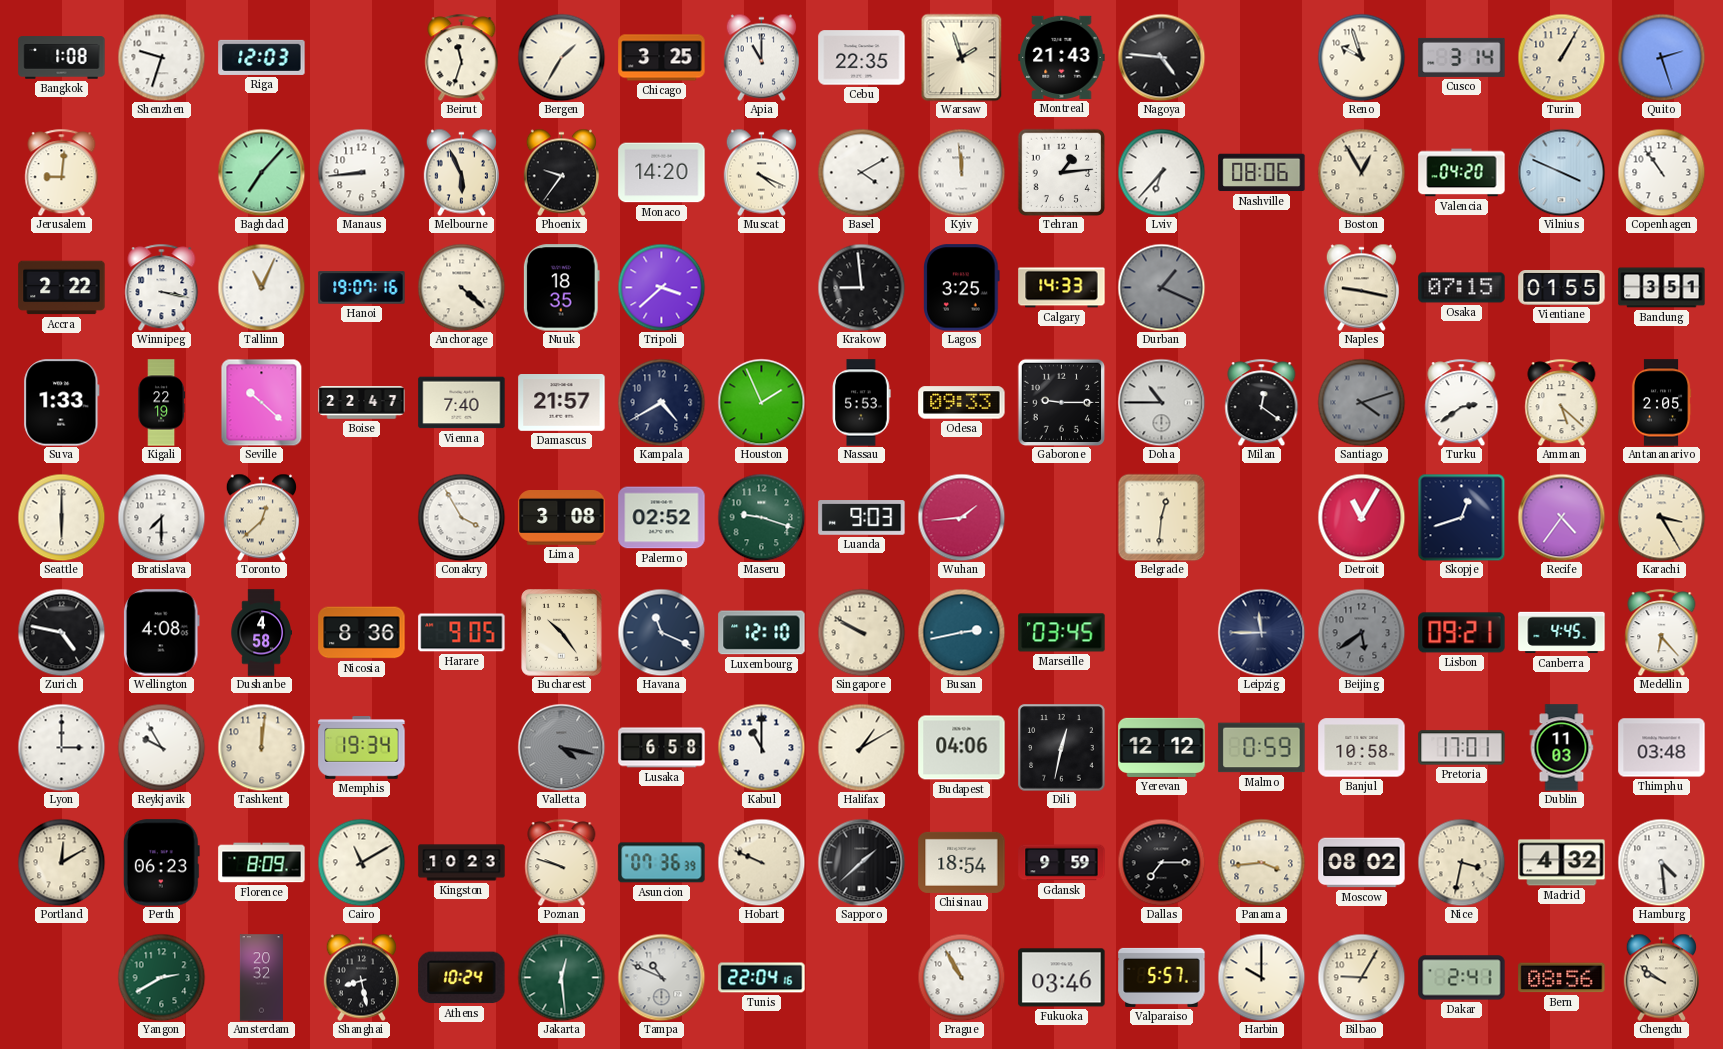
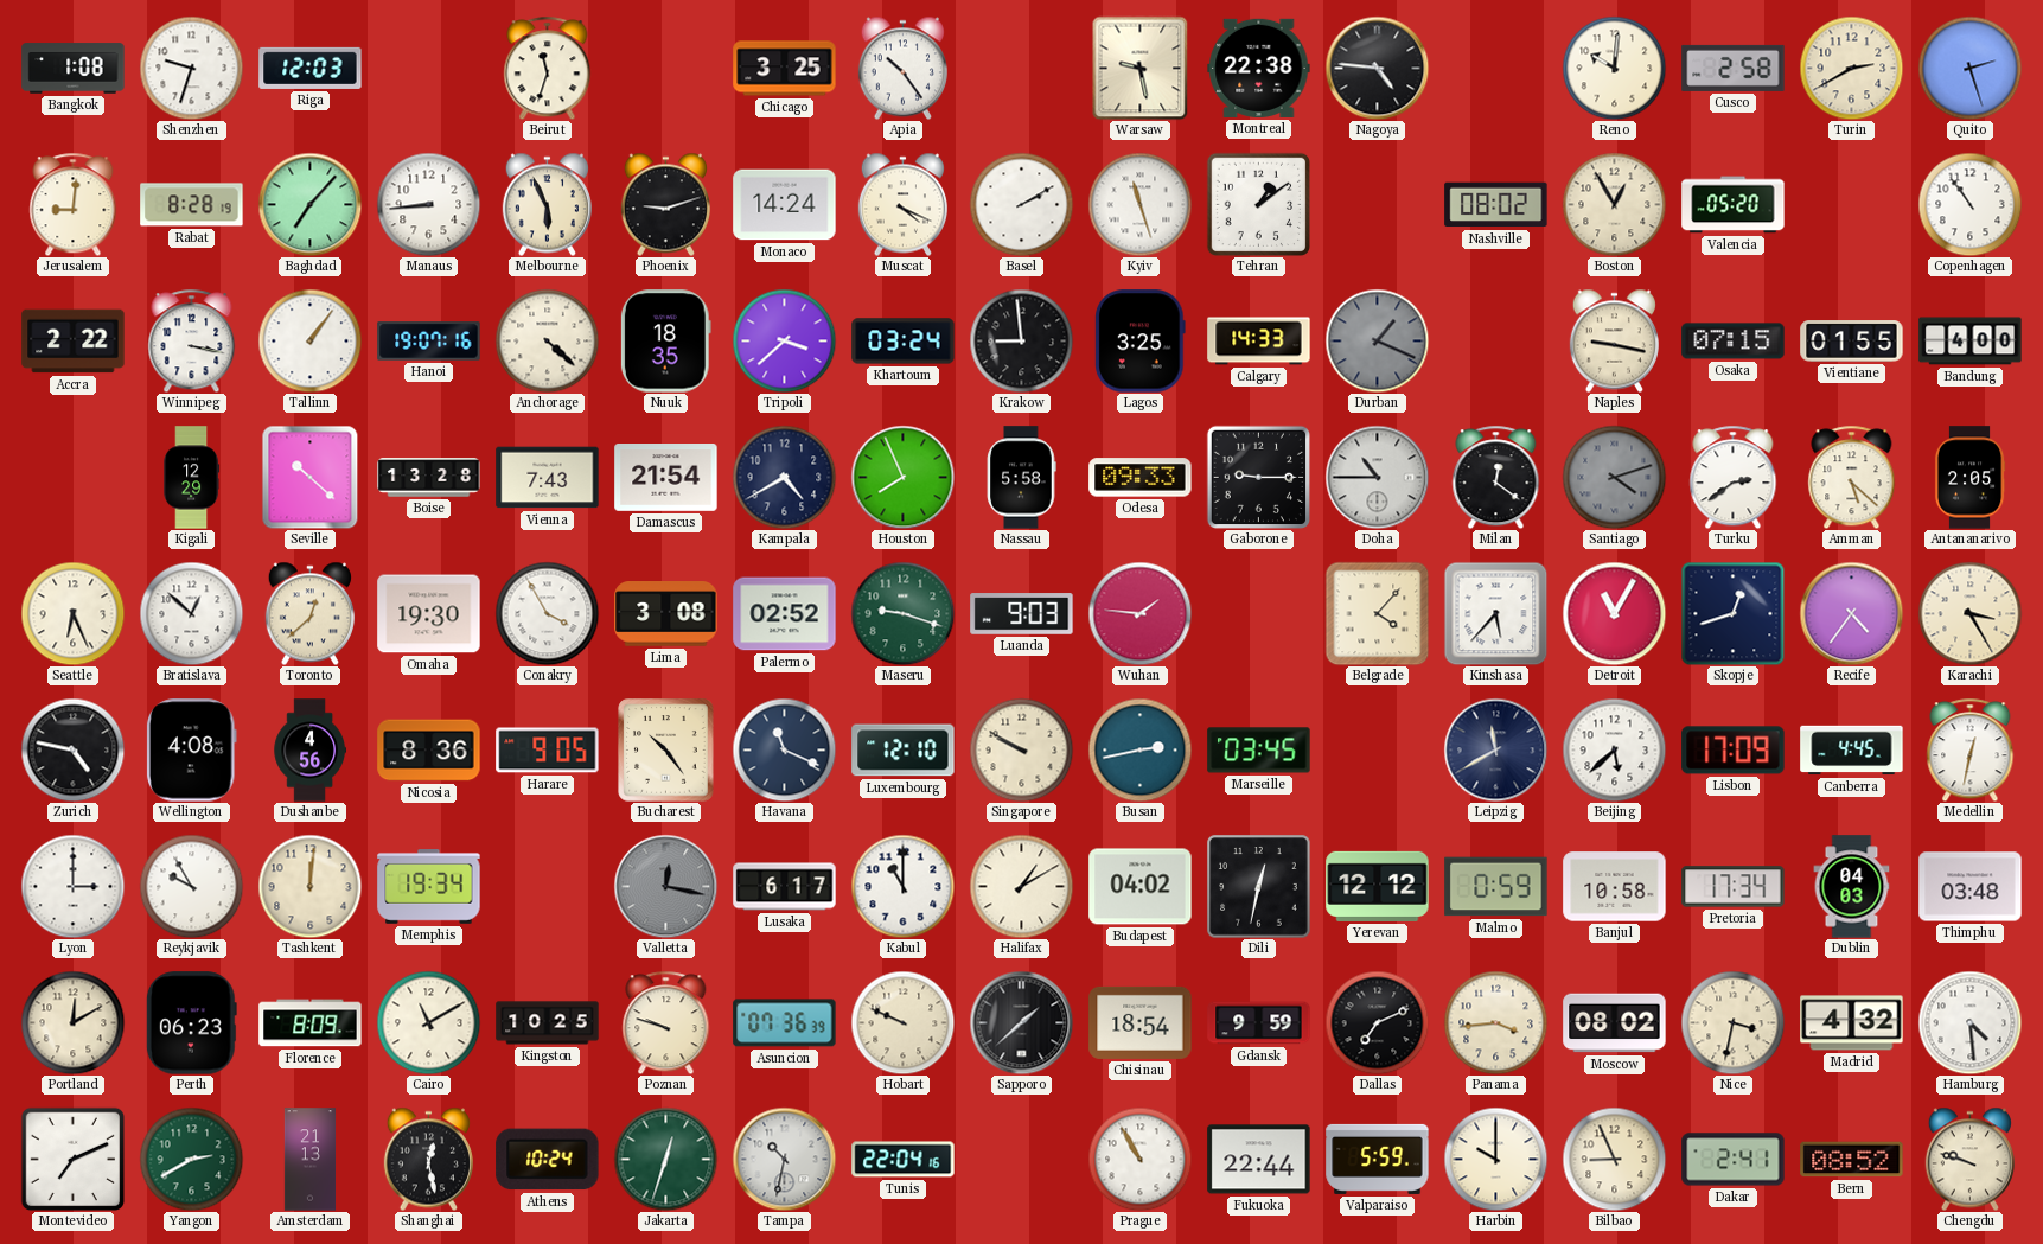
Bergen: 1:35 -> none (561, 57)
Apia: 11:00 -> 10:24 (902, 68)
Cebu: 22:35 -> none (862, 58)
Warsaw: 1:57 -> 9:28 (1141, 68)
Montreal: 21:43 -> 22:38 (1259, 68)
Reno: 9:57 -> 10:01 (1614, 68)
Cusco: 3:14 -> 2:58 (1734, 68)
Turin: 1:05 -> 2:40 (1851, 68)
Rabat: none -> 8:28 (192, 205)
Phoenix: 9:36 -> 9:12 (665, 204)
Monaco: 14:20 -> 14:24 (785, 205)
Basel: 4:10 -> 2:10 (1021, 204)
Kyiv: 11:59 -> 11:27 (1139, 204)
Tehran: 1:14 -> 1:09 (1258, 204)
Lviv: 6:37 -> none (1161, 172)
Nashville: 08:06 -> 08:02 (1496, 205)
Valencia: 04:20 -> 05:20 (1734, 205)
Vilnius: 3:49 -> none (1561, 172)
Tallinn: 11:04 -> 1:06 (309, 340)
Khartoum: none -> 03:24 (904, 342)
Bandung: 3:51 -> 4:00 (1971, 342)
Suva: 1:33 -> none (62, 403)
Kigali: 22:19 -> 12:29 (192, 478)
Boise: 22:47 -> 13:28 (429, 478)
Vienna: 7:40 -> 7:43 (548, 478)
Damascus: 21:57 -> 21:54 (666, 478)
Houston: 1:56 -> 7:56 (902, 477)
Nassau: 5:53 -> 5:58 (1022, 478)
Seattle: 6:00 -> 6:26 (72, 613)
Bratislava: 7:30 -> 12:52 (191, 613)
Omaha: none -> 19:30 (429, 614)
Wuhan: 1:44 -> 1:46 (1139, 613)
Belgrade: 12:31 -> 4:07 (1377, 613)
Kinshasa: none -> 5:37 (1495, 613)
Dushanbe: 4:58 -> 4:56 (309, 751)
Leipzig: 11:45 -> 11:40 (1495, 749)
Beijing: 5:39 -> 5:38 (1614, 749)
Beijing dial: grey -> white (1614, 749)
Lisbon: 09:21 -> 17:09 (1734, 751)
Medellin: 6:23 -> 12:32 (1971, 749)
Valletta: 4:17 -> 12:17 (665, 886)
Lusaka: 6:58 -> 6:17 (785, 887)
Budapest: 04:06 -> 04:02 (1141, 887)
Pretoria: 17:01 -> 17:34 (1734, 887)
Dublin: 11:03 -> 04:03 (1852, 887)
Kingston: 10:23 -> 10:25 (548, 1023)
Dallas: 7:15 -> 7:11 (1377, 1022)
Montevideo: none -> 7:11 (72, 1159)
Amsterdam: 20:32 -> 21:13 (309, 1160)
Shanghai: 8:28 -> 12:28 (428, 1159)
Jakarta: 12:29 -> 12:33 (665, 1159)
Tampa: 10:49 -> 10:32 (784, 1159)
Fukuoka: 03:46 -> 22:44 (1259, 1160)
Valparaiso: 5:57 -> 5:59 (1378, 1159)
Bilbao: 9:05 -> 8:56 (1614, 1159)
Bern: 08:56 -> 08:52 (1852, 1160)
Chengdu: 9:51 -> 9:48 (1969, 1159)
